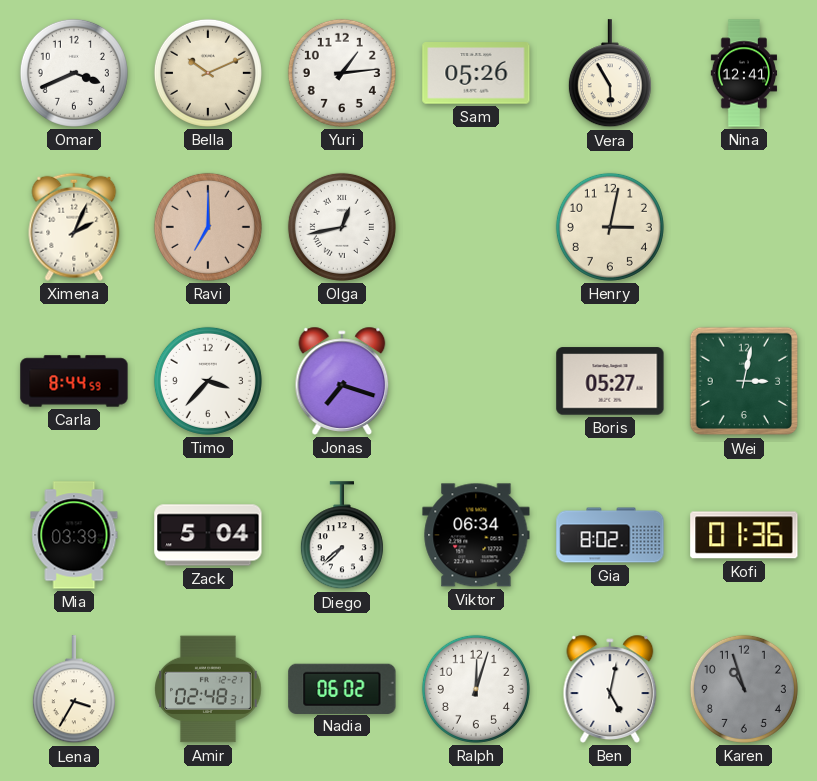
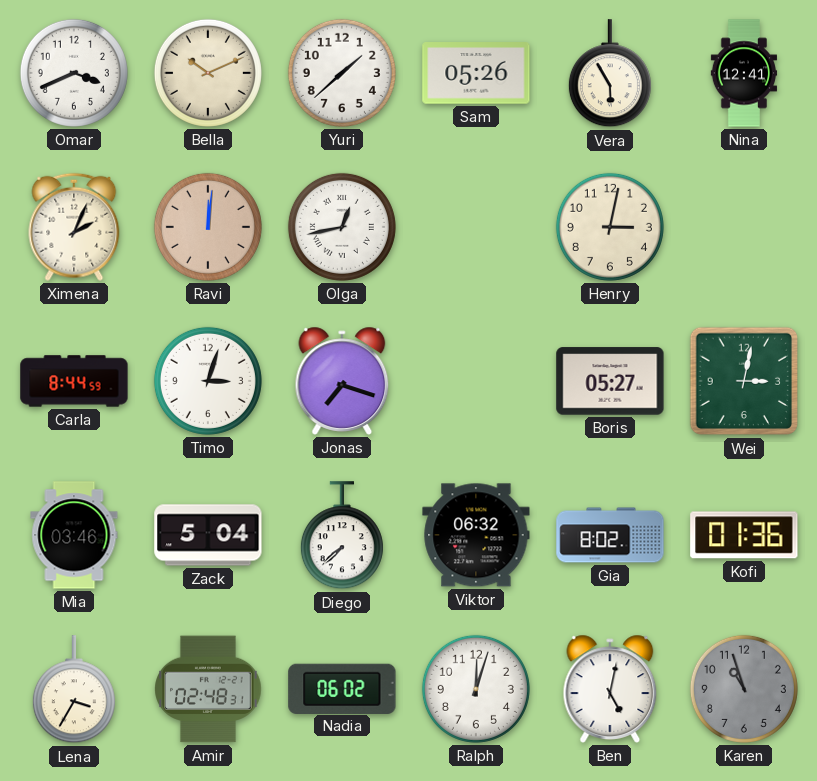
Yuri: 1:14 -> 1:38 (342, 73)
Ravi: 7:00 -> 12:01 (208, 227)
Timo: 3:37 -> 3:03 (208, 381)
Mia: 03:39 -> 03:46 (74, 535)
Viktor: 06:34 -> 06:32 (476, 535)
